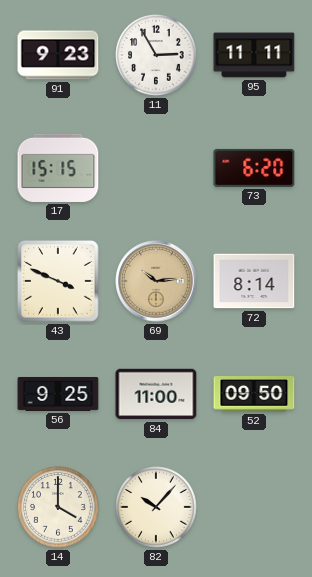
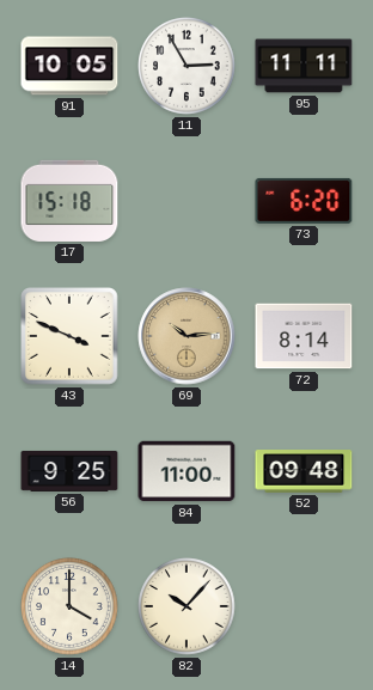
91: 9:23 -> 10:05 (69, 66)
17: 15:15 -> 15:18 (69, 201)
52: 09:50 -> 09:48 (304, 472)
